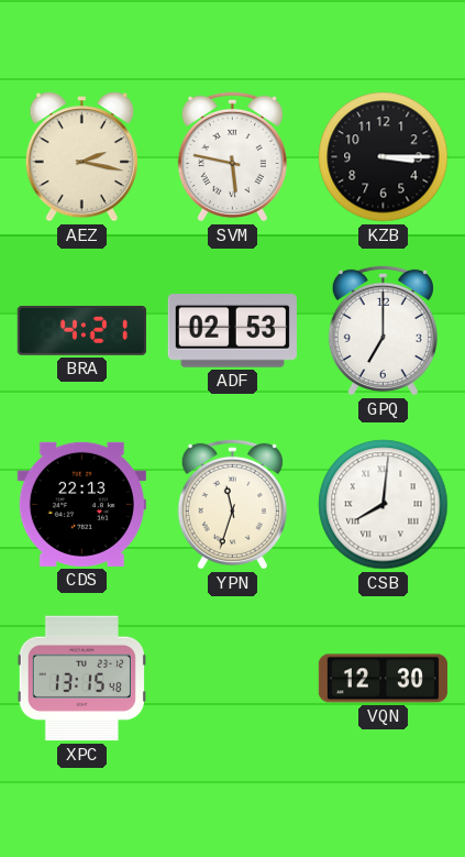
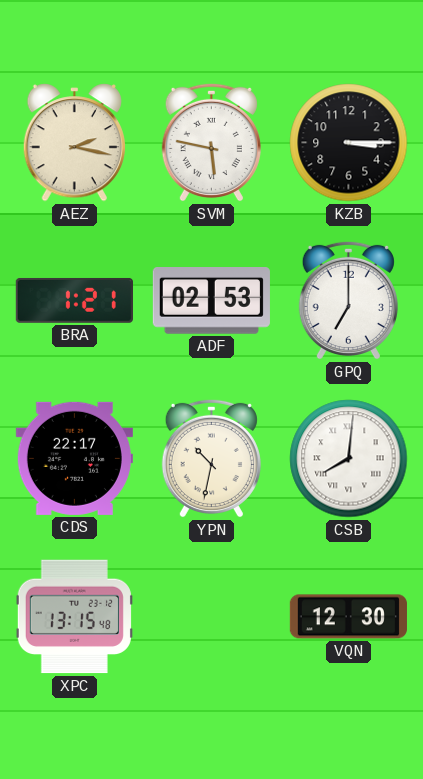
BRA: 4:21 -> 1:21 (74, 300)
CDS: 22:13 -> 22:17 (74, 458)
YPN: 11:33 -> 10:32 (211, 458)
